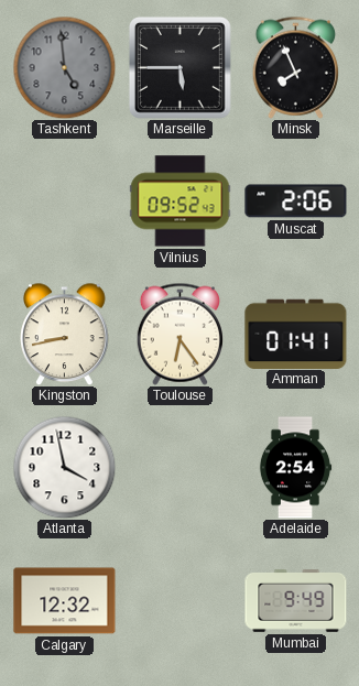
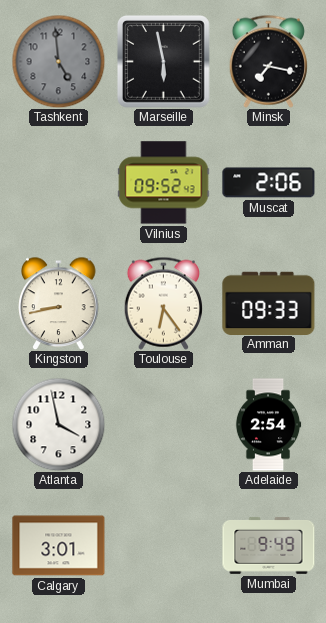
Marseille: 5:45 -> 5:58 (164, 62)
Minsk: 7:56 -> 7:17 (268, 61)
Amman: 01:41 -> 09:33 (269, 303)
Calgary: 12:32 -> 3:01 (59, 546)
